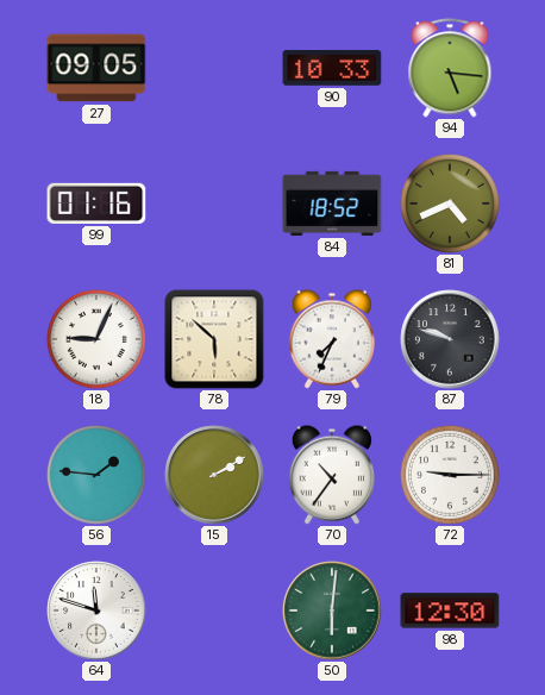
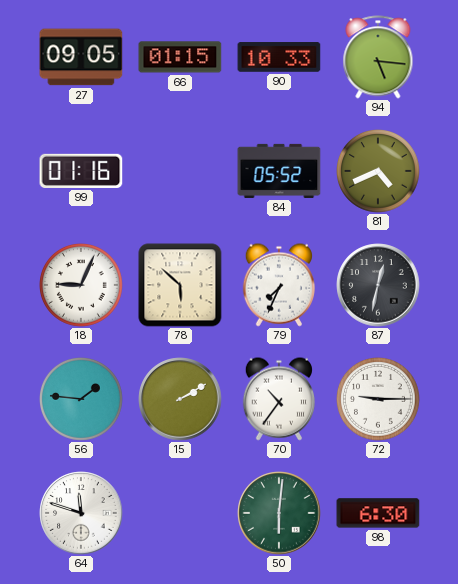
66: none -> 01:15 (180, 57)
84: 18:52 -> 05:52 (279, 171)
87: 9:48 -> 12:32 (378, 285)
98: 12:30 -> 6:30 (378, 513)
